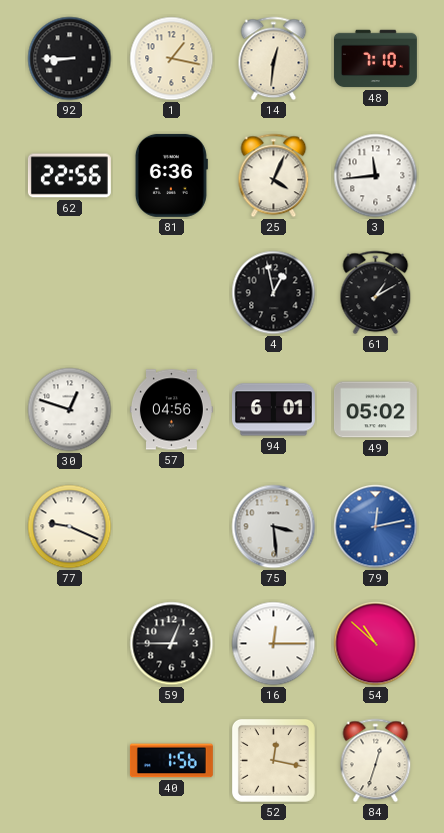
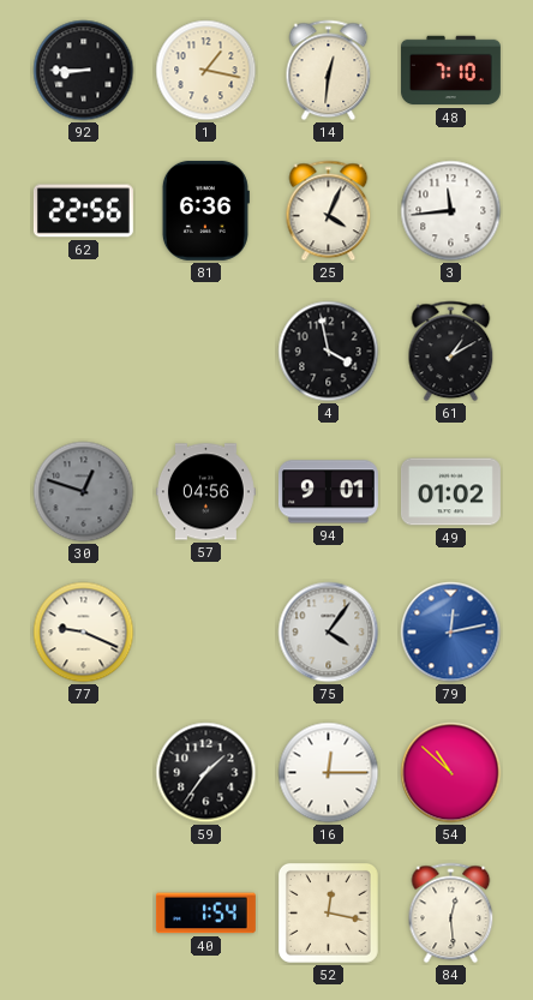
4: 12:58 -> 3:58 (329, 352)
30 dial: white -> grey (84, 492)
94: 6:01 -> 9:01 (328, 492)
49: 05:02 -> 01:02 (450, 492)
75: 3:29 -> 4:06 (329, 633)
59: 12:45 -> 1:36 (206, 773)
40: 1:56 -> 1:54 (205, 914)
84: 12:33 -> 12:29 (451, 914)
